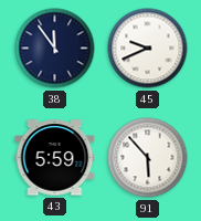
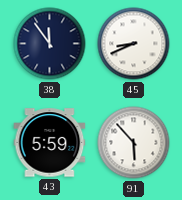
45: 9:41 -> 8:41 (134, 44)
